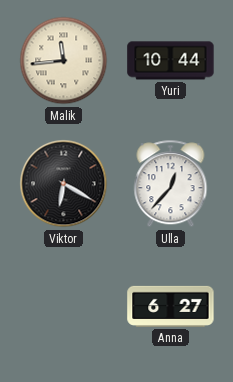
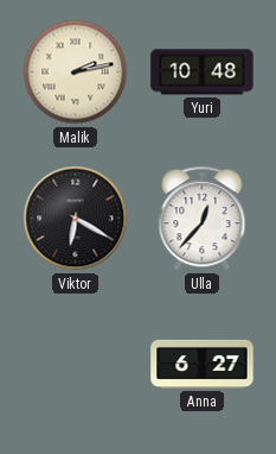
Malik: 11:44 -> 2:13 (76, 72)
Yuri: 10:44 -> 10:48 (203, 72)
